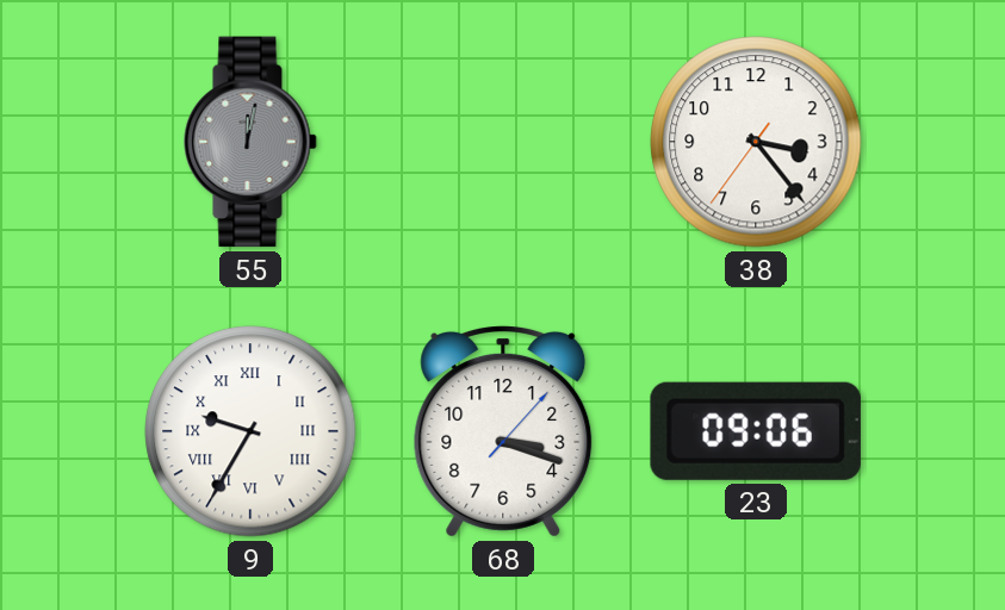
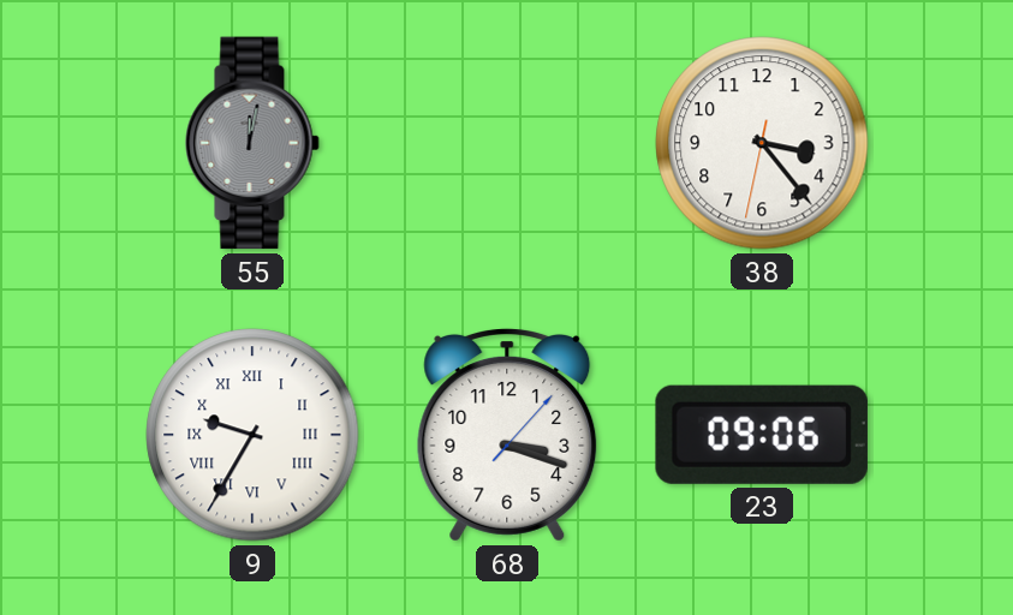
38: 3:23:36 -> 3:23:32 (762, 143)
